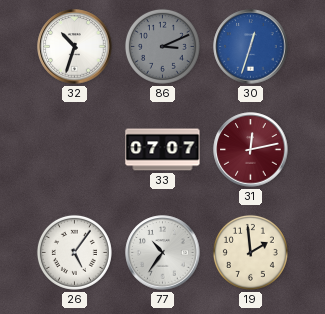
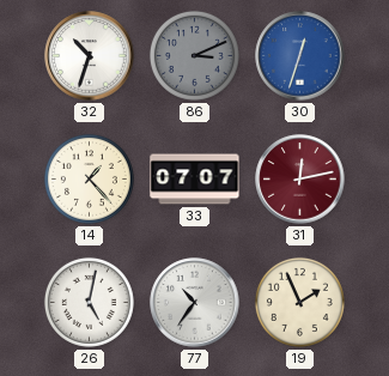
14: none -> 1:23 (89, 178)
26: 5:06 -> 5:02 (89, 302)
19: 1:59 -> 1:56 (299, 302)
